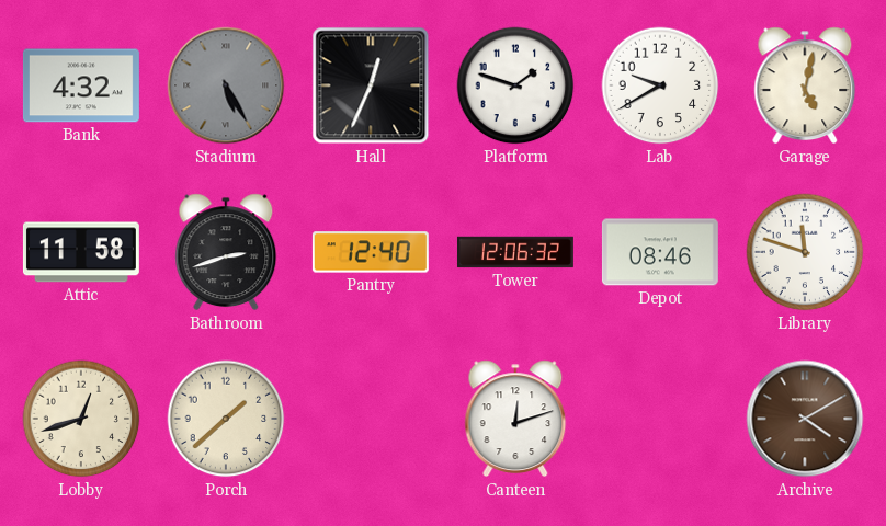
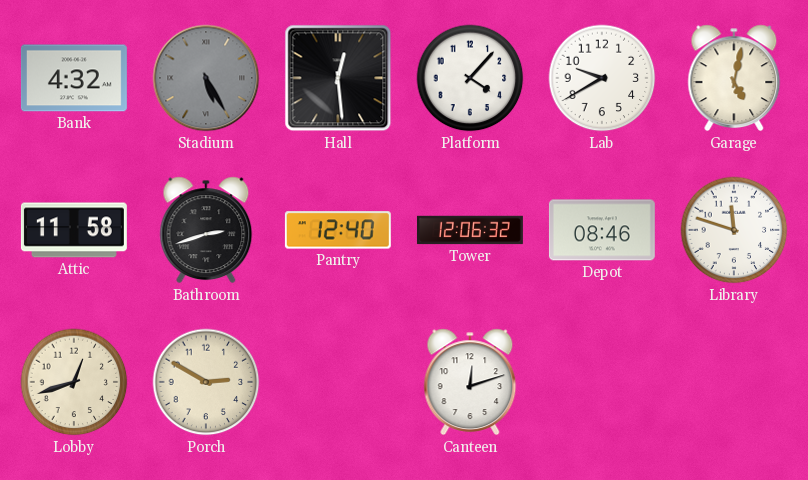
Hall: 12:34 -> 12:29 (338, 78)
Platform: 1:48 -> 4:07 (470, 78)
Porch: 1:38 -> 2:50 (206, 382)
Archive: 4:10 -> none (805, 419)
